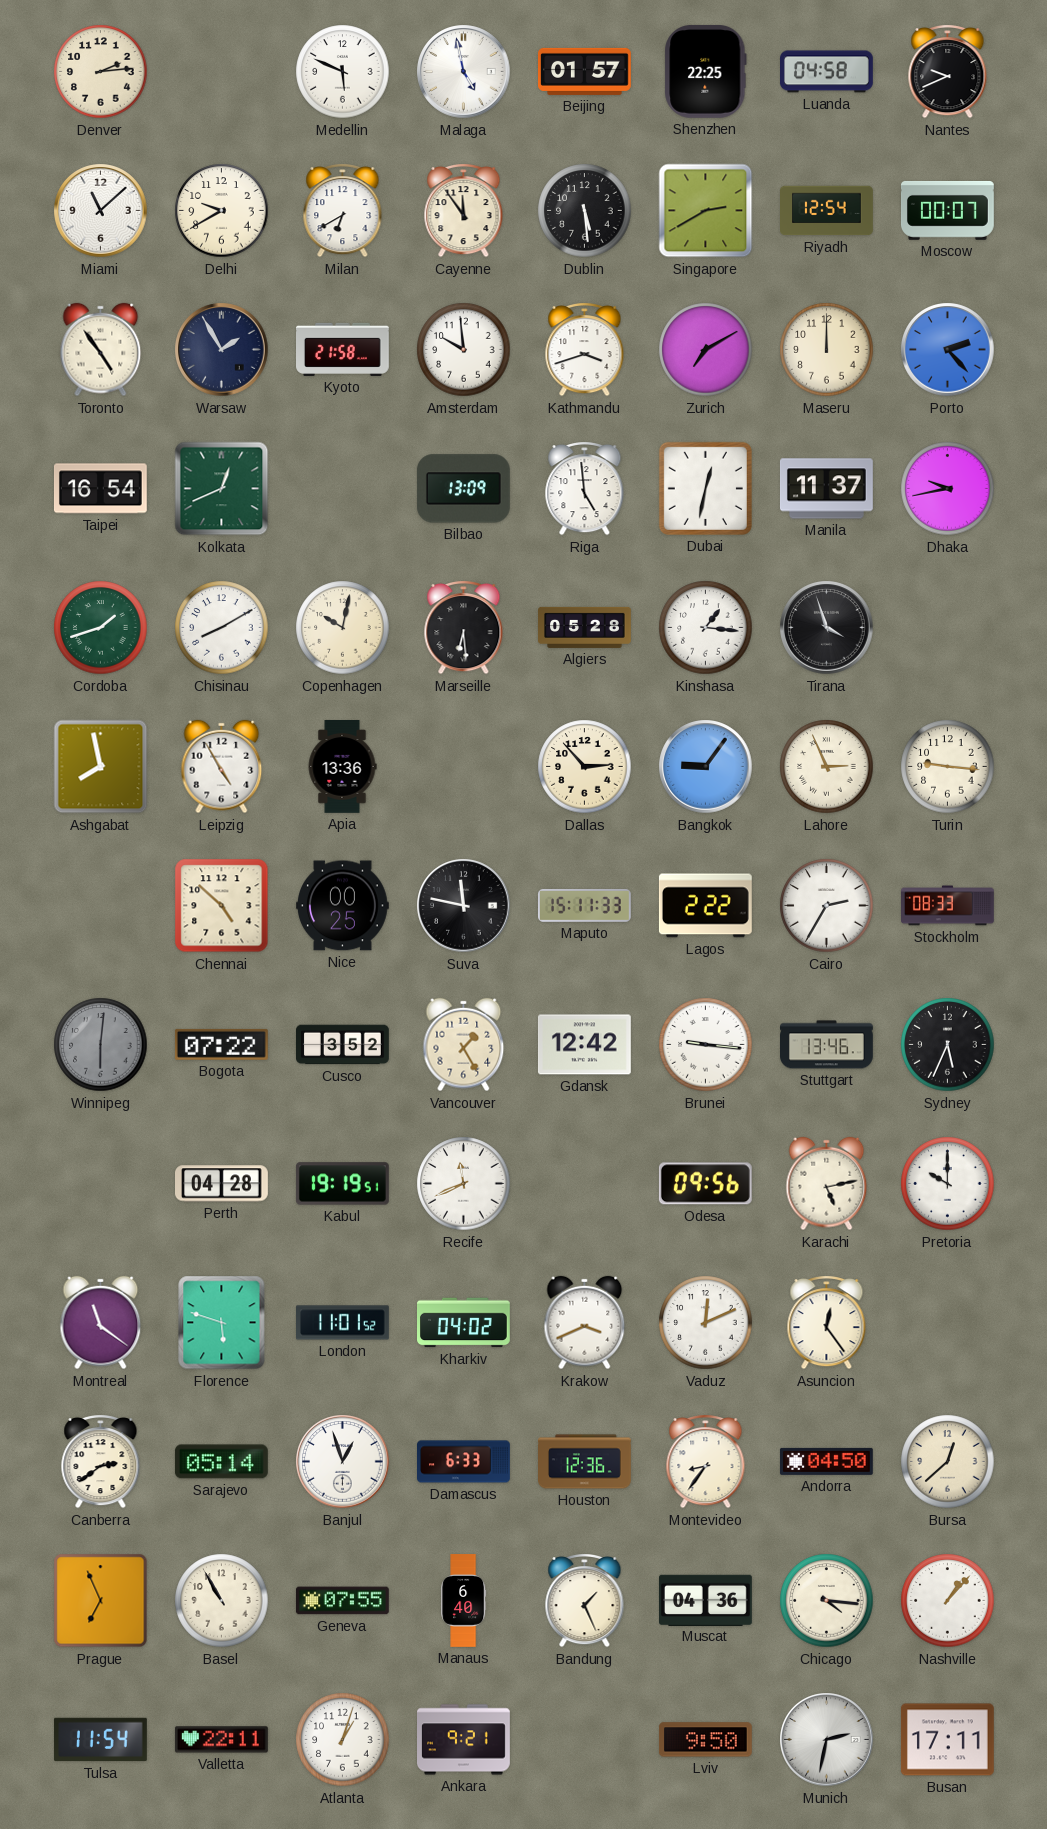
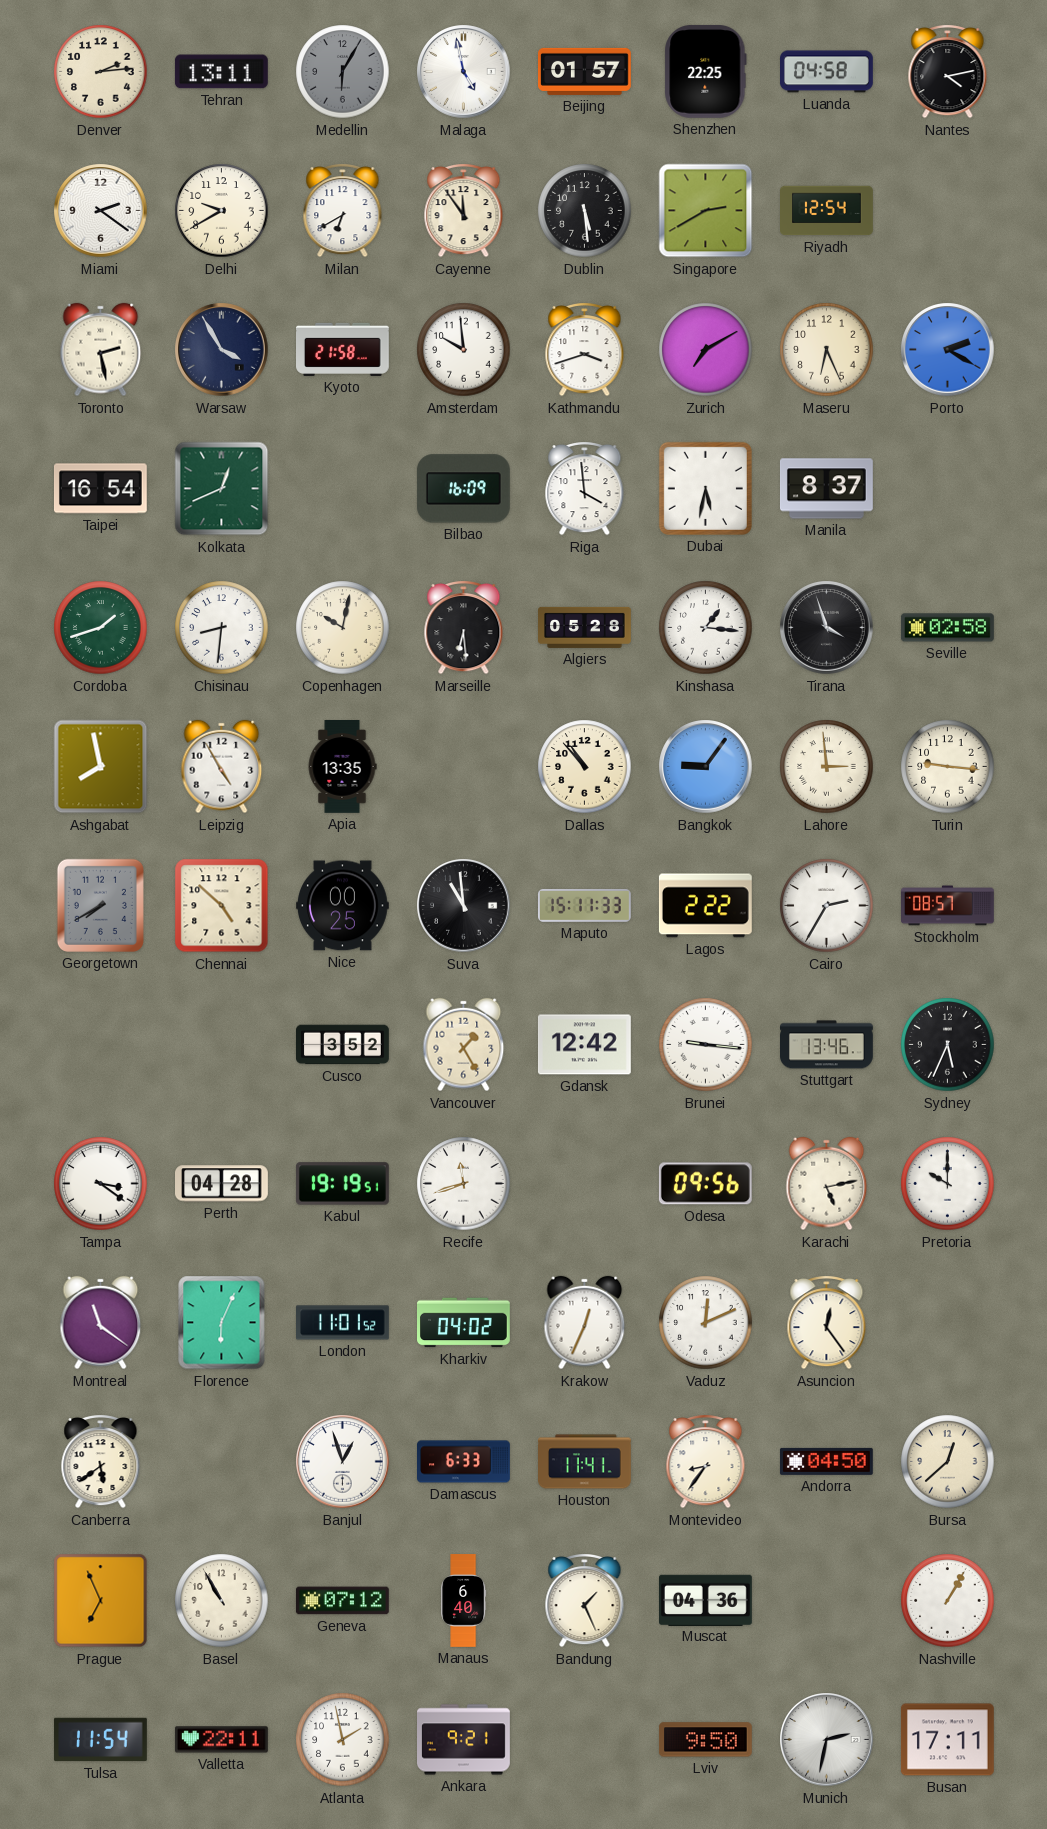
Tehran: none -> 13:11 (221, 72)
Medellin: 5:49 -> 6:05 (343, 72)
Medellin dial: white -> grey (343, 72)
Nantes: 9:41 -> 4:13 (948, 72)
Miami: 11:08 -> 2:21 (101, 211)
Moscow: 00:07 -> none (947, 210)
Toronto: 4:54 -> 2:28 (101, 350)
Warsaw: 1:55 -> 3:55 (222, 350)
Maseru: 12:00 -> 6:26 (827, 350)
Porto: 2:23 -> 2:20 (948, 350)
Bilbao: 13:09 -> 16:09 (463, 489)
Riga: 4:59 -> 3:59 (585, 489)
Dubai: 12:32 -> 5:32 (705, 488)
Manila: 11:37 -> 8:37 (827, 489)
Dhaka: 9:43 -> none (948, 489)
Chisinau: 8:10 -> 8:31 (222, 628)
Seville: none -> 02:58 (948, 628)
Apia: 13:36 -> 13:35 (342, 767)
Dallas: 2:53 -> 10:53 (585, 767)
Lahore: 2:56 -> 2:59 (827, 767)
Georgetown: none -> 7:40 (100, 905)
Suva: 11:47 -> 10:59 (464, 906)
Stockholm: 08:33 -> 08:57 (948, 906)
Winnipeg: 6:01 -> none (101, 1045)
Bogota: 07:22 -> none (221, 1044)
Tampa: none -> 3:21 (101, 1184)
Recife: 11:41 -> 11:42 (464, 1184)
Florence: 5:48 -> 6:04 (222, 1323)
Krakow: 3:41 -> 12:34 (585, 1323)
Canberra: 2:39 -> 5:39 (101, 1462)
Sarajevo: 05:14 -> none (221, 1462)
Houston: 12:36 -> 11:41 (585, 1462)
Geneva: 07:55 -> 07:12 (342, 1601)
Chicago: 4:16 -> none (827, 1601)
Nashville: 1:07 -> 1:05 (948, 1601)
Atlanta: 1:03 -> 1:58 (343, 1740)
